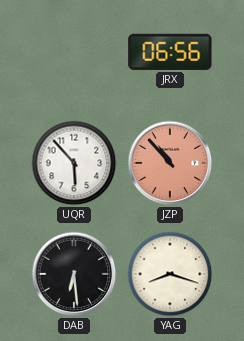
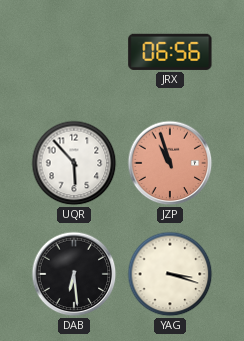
JZP: 10:53 -> 10:57 (170, 163)
YAG: 8:18 -> 3:18 (170, 274)
